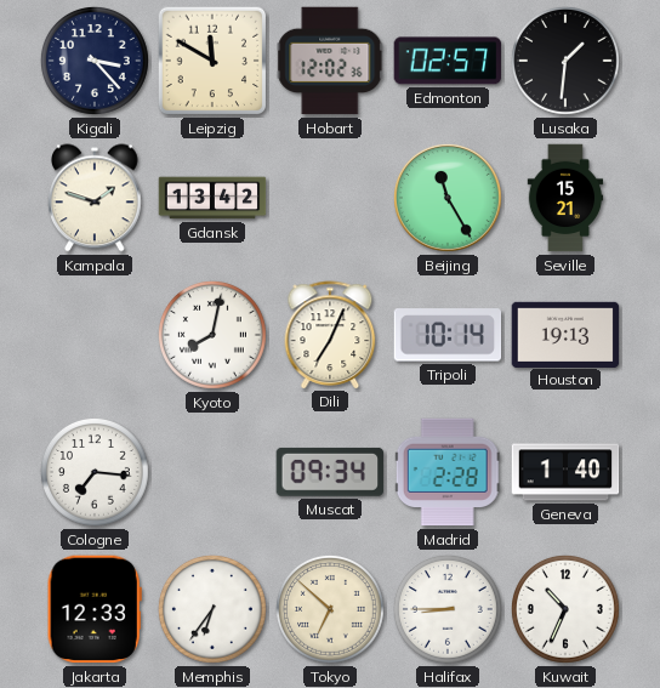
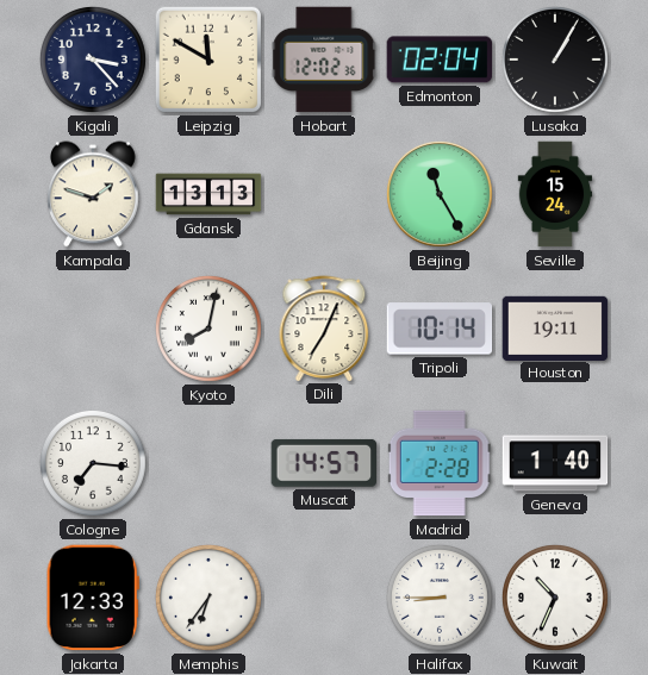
Edmonton: 02:57 -> 02:04 (440, 60)
Lusaka: 1:31 -> 1:05 (556, 61)
Gdansk: 13:42 -> 13:13 (208, 194)
Seville: 15:21 -> 15:24 (555, 194)
Houston: 19:13 -> 19:11 (555, 327)
Muscat: 09:34 -> 14:57 (324, 463)
Tokyo: 6:52 -> none (331, 610)
